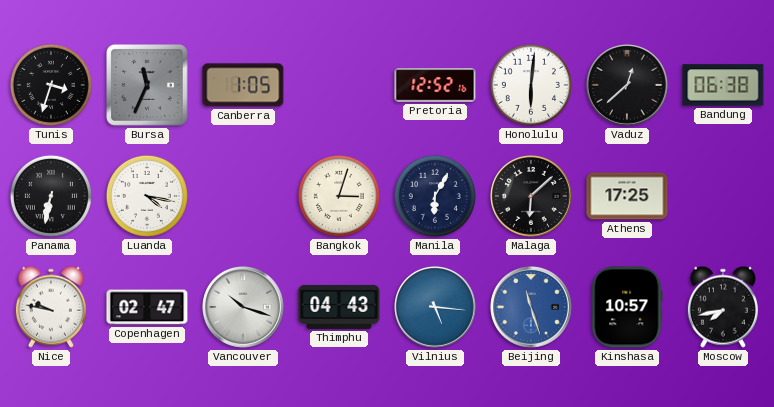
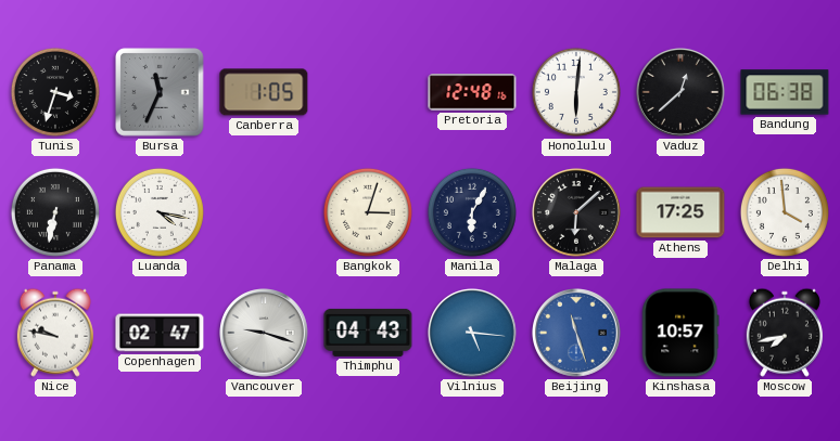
Pretoria: 12:52 -> 12:48 (472, 92)
Delhi: none -> 3:59 (785, 212)
Vancouver: 10:18 -> 9:18 (265, 334)
